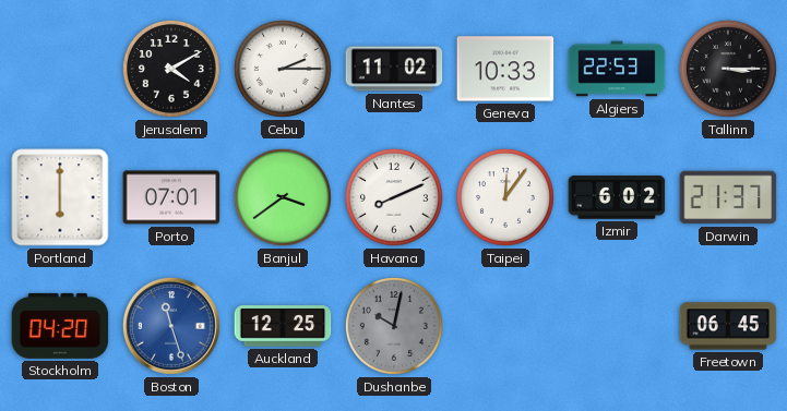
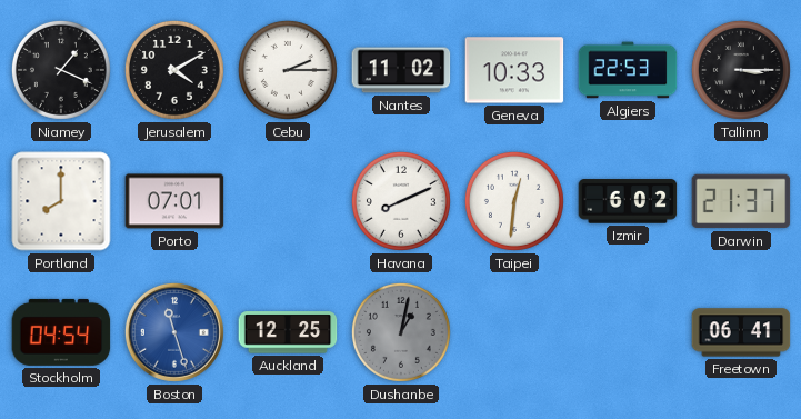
Niamey: none -> 1:19 (61, 70)
Portland: 6:00 -> 8:00 (61, 201)
Banjul: 3:39 -> none (283, 197)
Taipei: 12:06 -> 12:31 (514, 201)
Stockholm: 04:20 -> 04:54 (61, 332)
Dushanbe: 10:02 -> 1:02 (401, 332)
Freetown: 06:45 -> 06:41 (741, 332)
